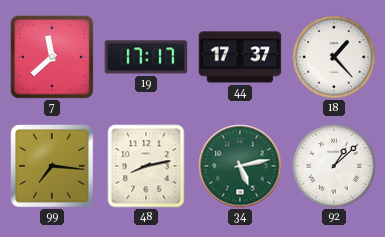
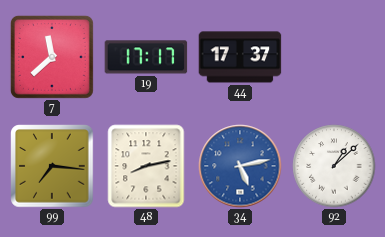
18: 1:23 -> none (334, 57)
34 dial: green -> blue (240, 166)
